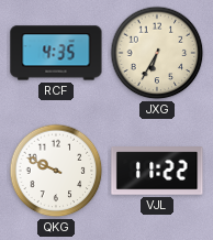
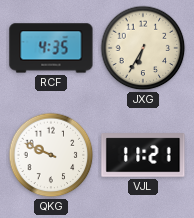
VJL: 11:22 -> 11:21 (143, 155)
